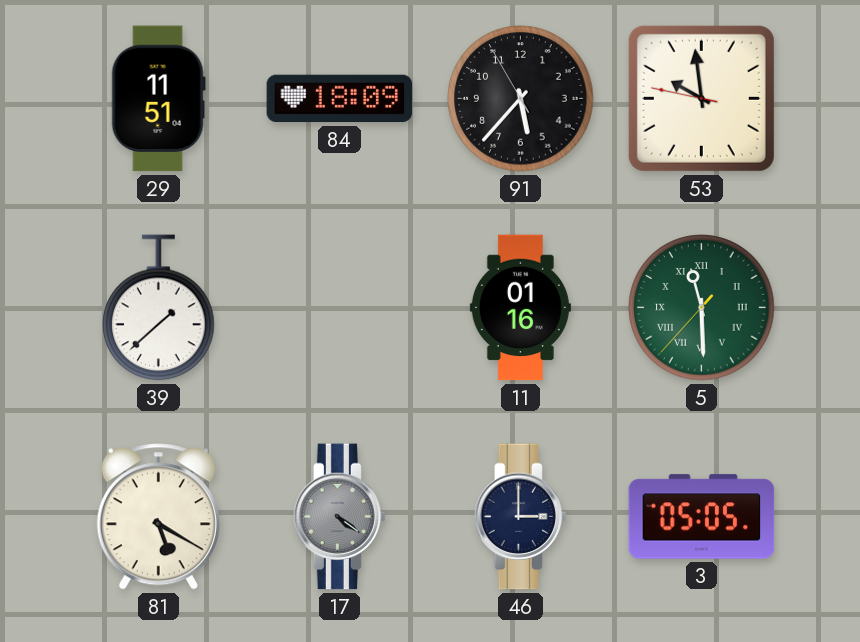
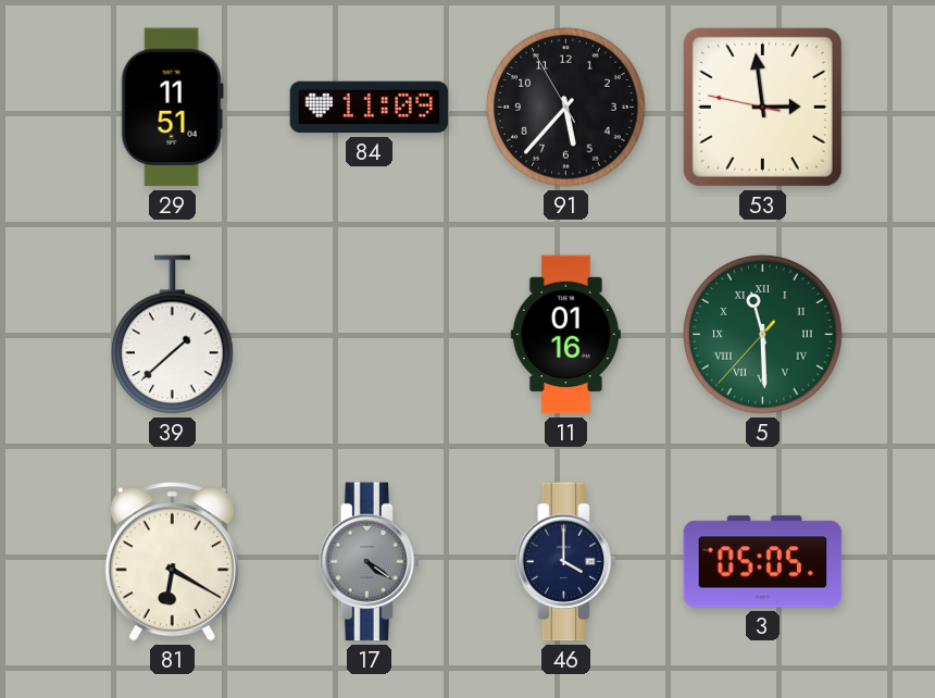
84: 18:09 -> 11:09 (370, 108)
53: 9:58 -> 2:58 (762, 107)
81: 5:20 -> 6:20 (172, 562)
46: 3:00 -> 4:00 (566, 562)
